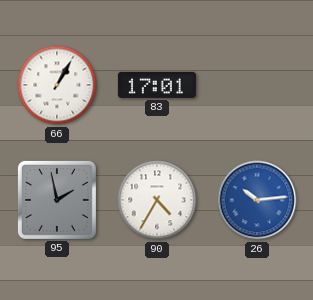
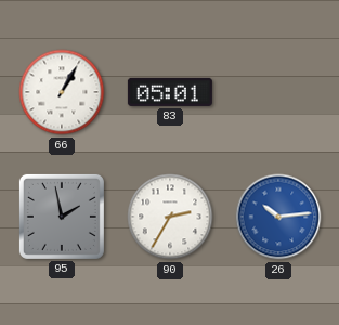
83: 17:01 -> 05:01 (170, 92)
90: 4:35 -> 2:35 (170, 217)
